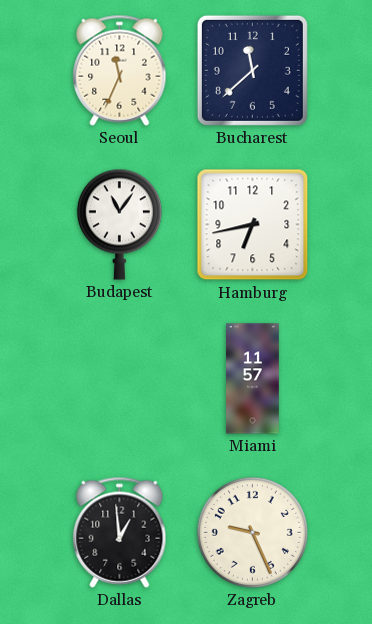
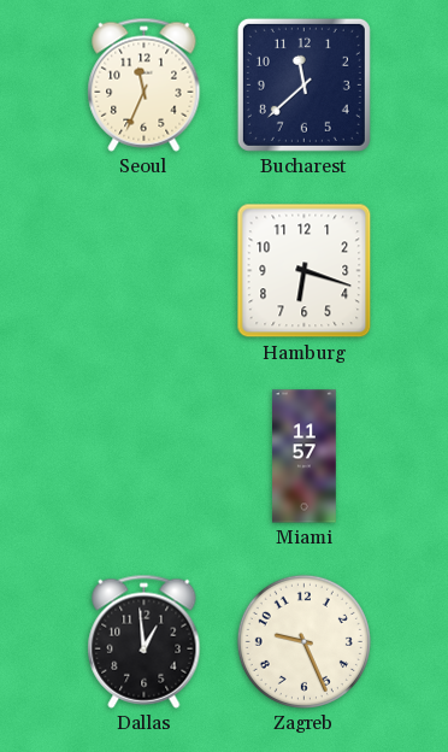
Budapest: 11:06 -> none (119, 224)
Hamburg: 6:43 -> 6:18 (305, 271)
